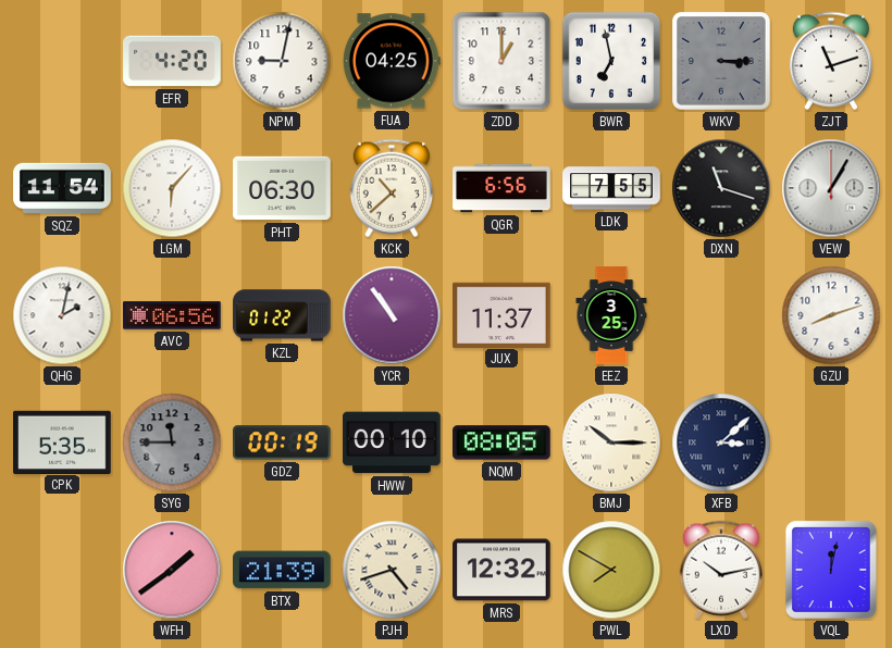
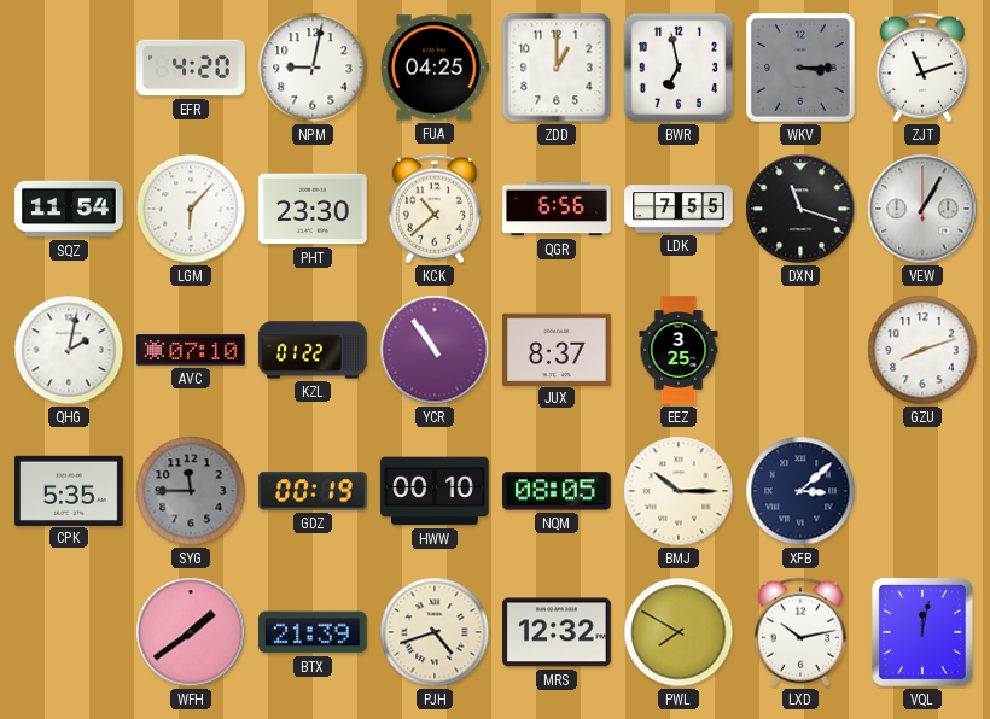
PHT: 06:30 -> 23:30 (313, 209)
AVC: 06:56 -> 07:10 (191, 350)
JUX: 11:37 -> 8:37 (557, 349)
